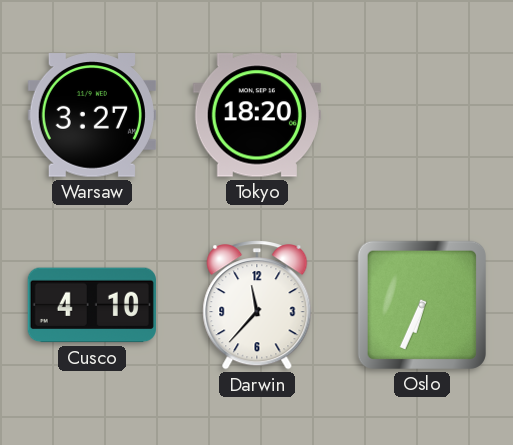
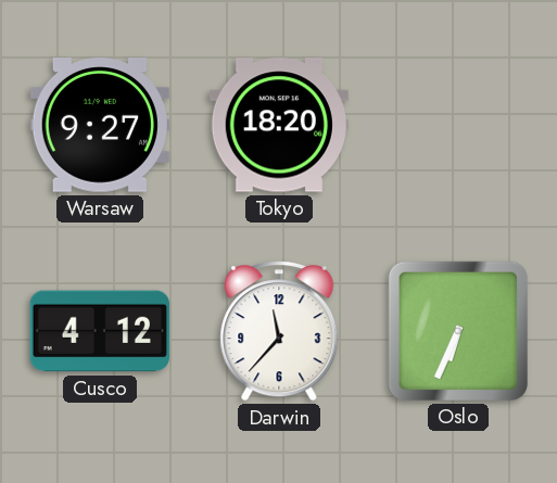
Warsaw: 3:27 -> 9:27 (100, 125)
Cusco: 4:10 -> 4:12 (100, 331)
